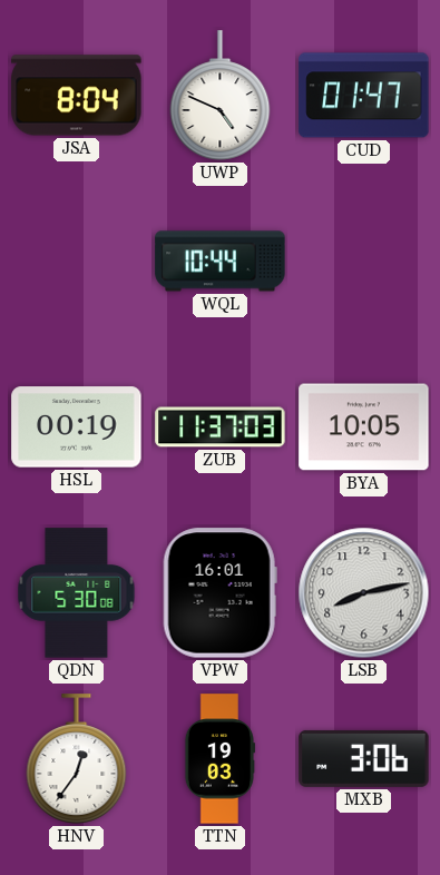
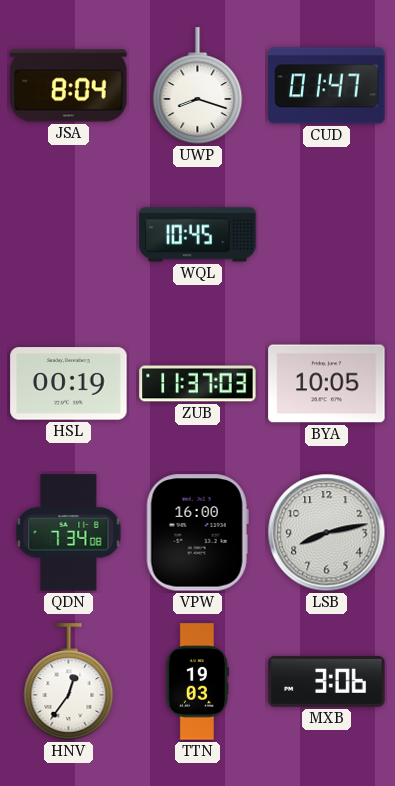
UWP: 4:49 -> 8:18 (198, 86)
WQL: 10:44 -> 10:45 (198, 235)
QDN: 5:30 -> 7:34 (69, 533)
VPW: 16:01 -> 16:00 (197, 533)
